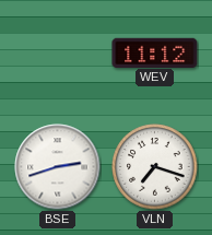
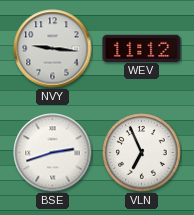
NVY: none -> 9:16 (53, 49)
VLN: 7:18 -> 6:56 (142, 153)
